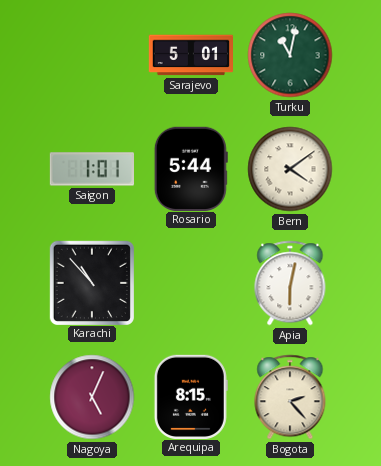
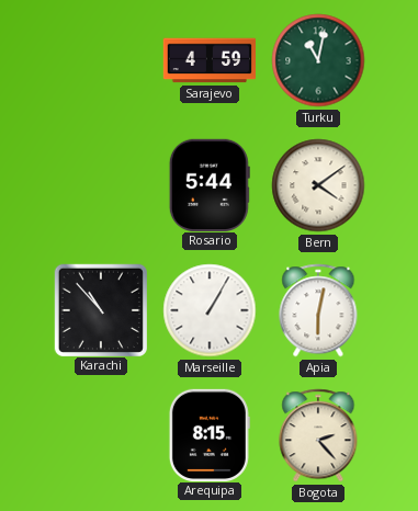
Sarajevo: 5:01 -> 4:59 (208, 60)
Saigon: 1:01 -> none (91, 169)
Marseille: none -> 1:05 (210, 310)
Nagoya: 5:04 -> none (92, 397)
